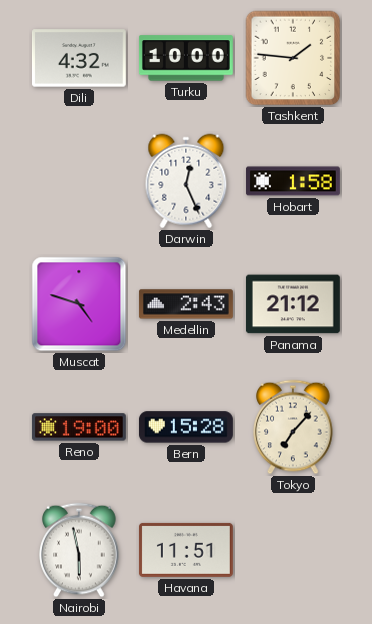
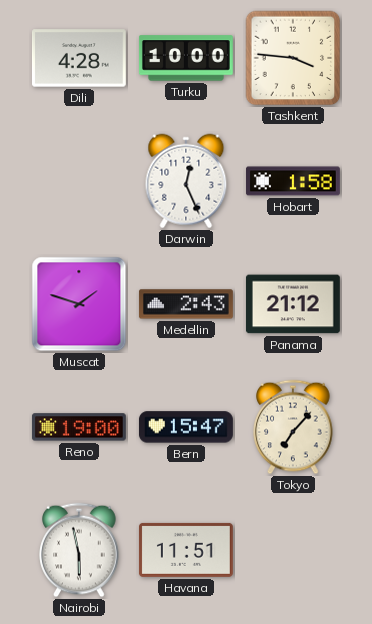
Dili: 4:32 -> 4:28 (79, 58)
Tashkent: 1:46 -> 3:46 (293, 58)
Muscat: 4:48 -> 1:48 (79, 304)
Bern: 15:28 -> 15:47 (186, 427)
